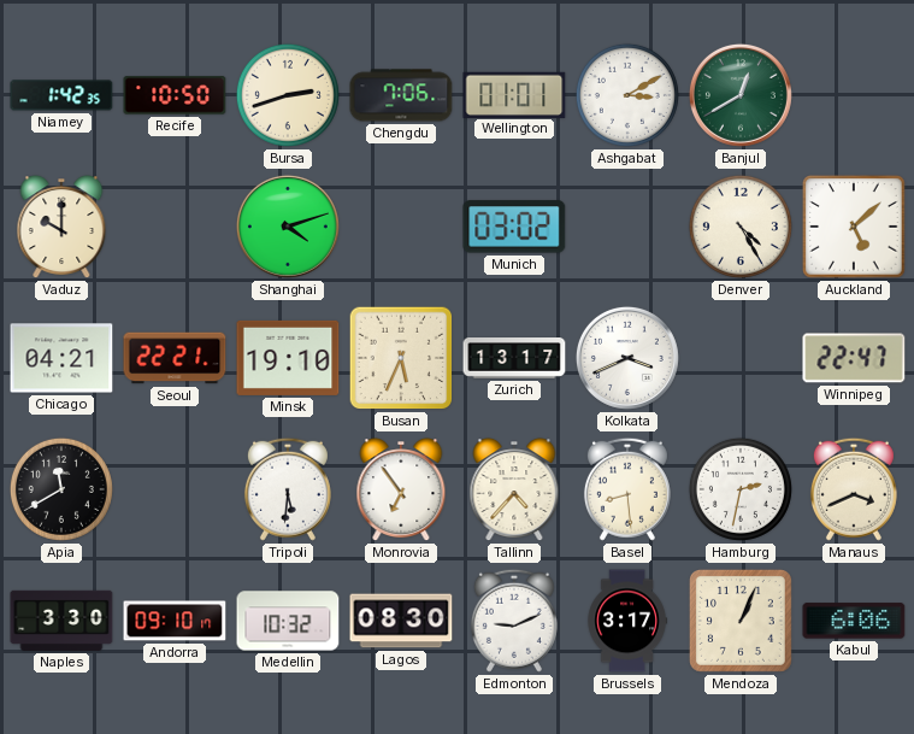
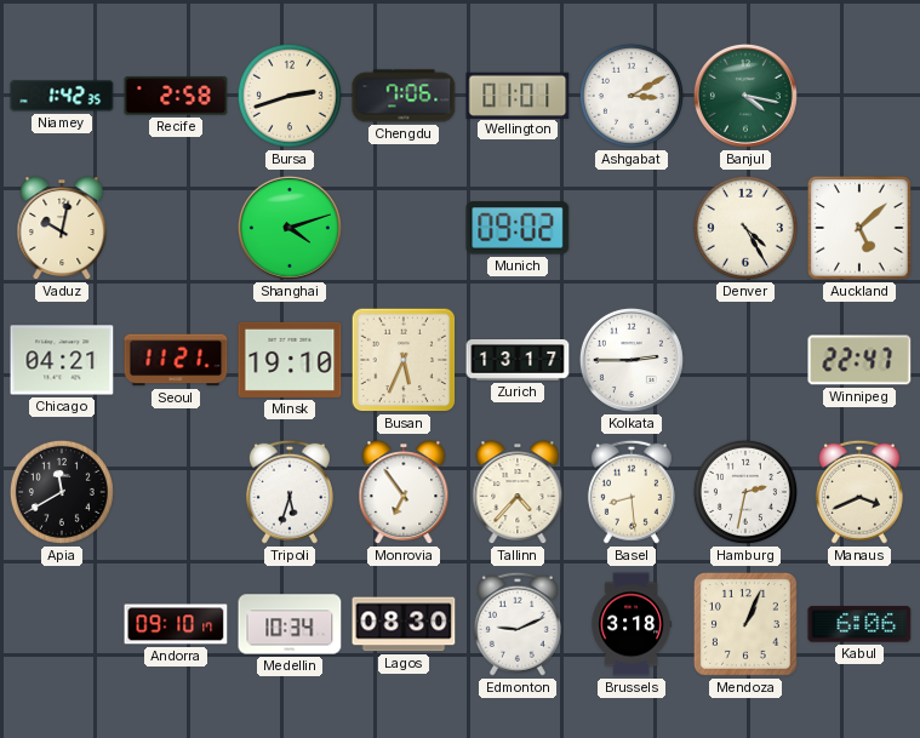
Recife: 10:50 -> 2:58 (176, 96)
Banjul: 12:40 -> 4:17 (745, 96)
Vaduz: 10:00 -> 10:02 (62, 229)
Munich: 03:02 -> 09:02 (518, 228)
Seoul: 22:21 -> 11:21 (176, 360)
Kolkata: 3:41 -> 2:45 (632, 360)
Tripoli: 5:31 -> 5:33 (290, 492)
Naples: 3:30 -> none (61, 621)
Medellin: 10:32 -> 10:34 (290, 624)
Brussels: 3:17 -> 3:18 (632, 624)
